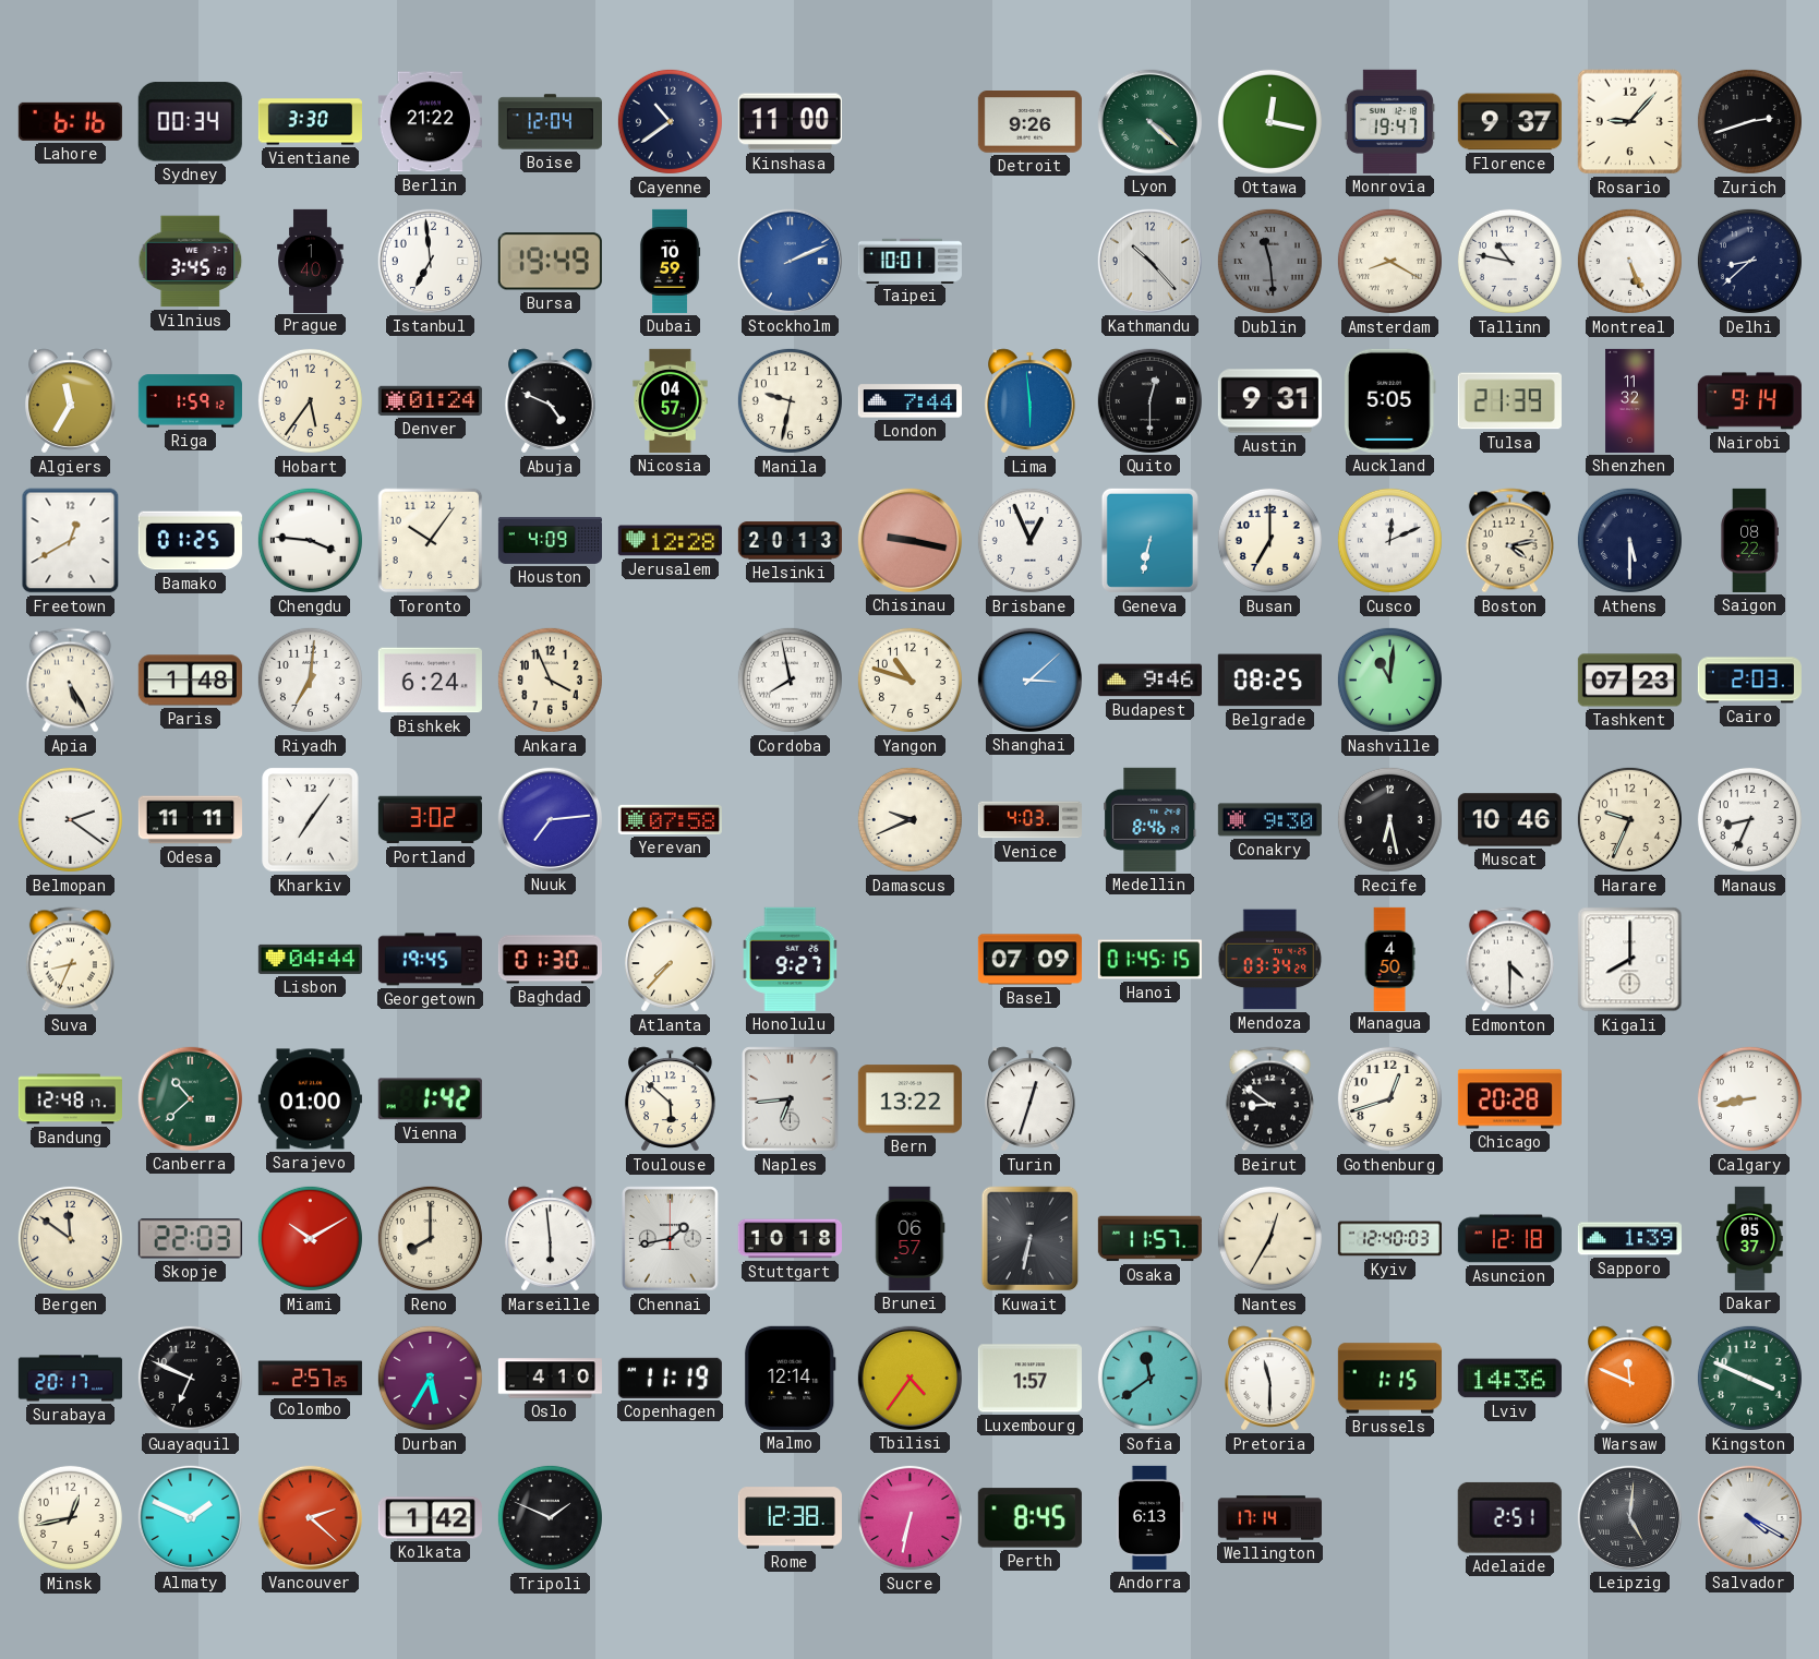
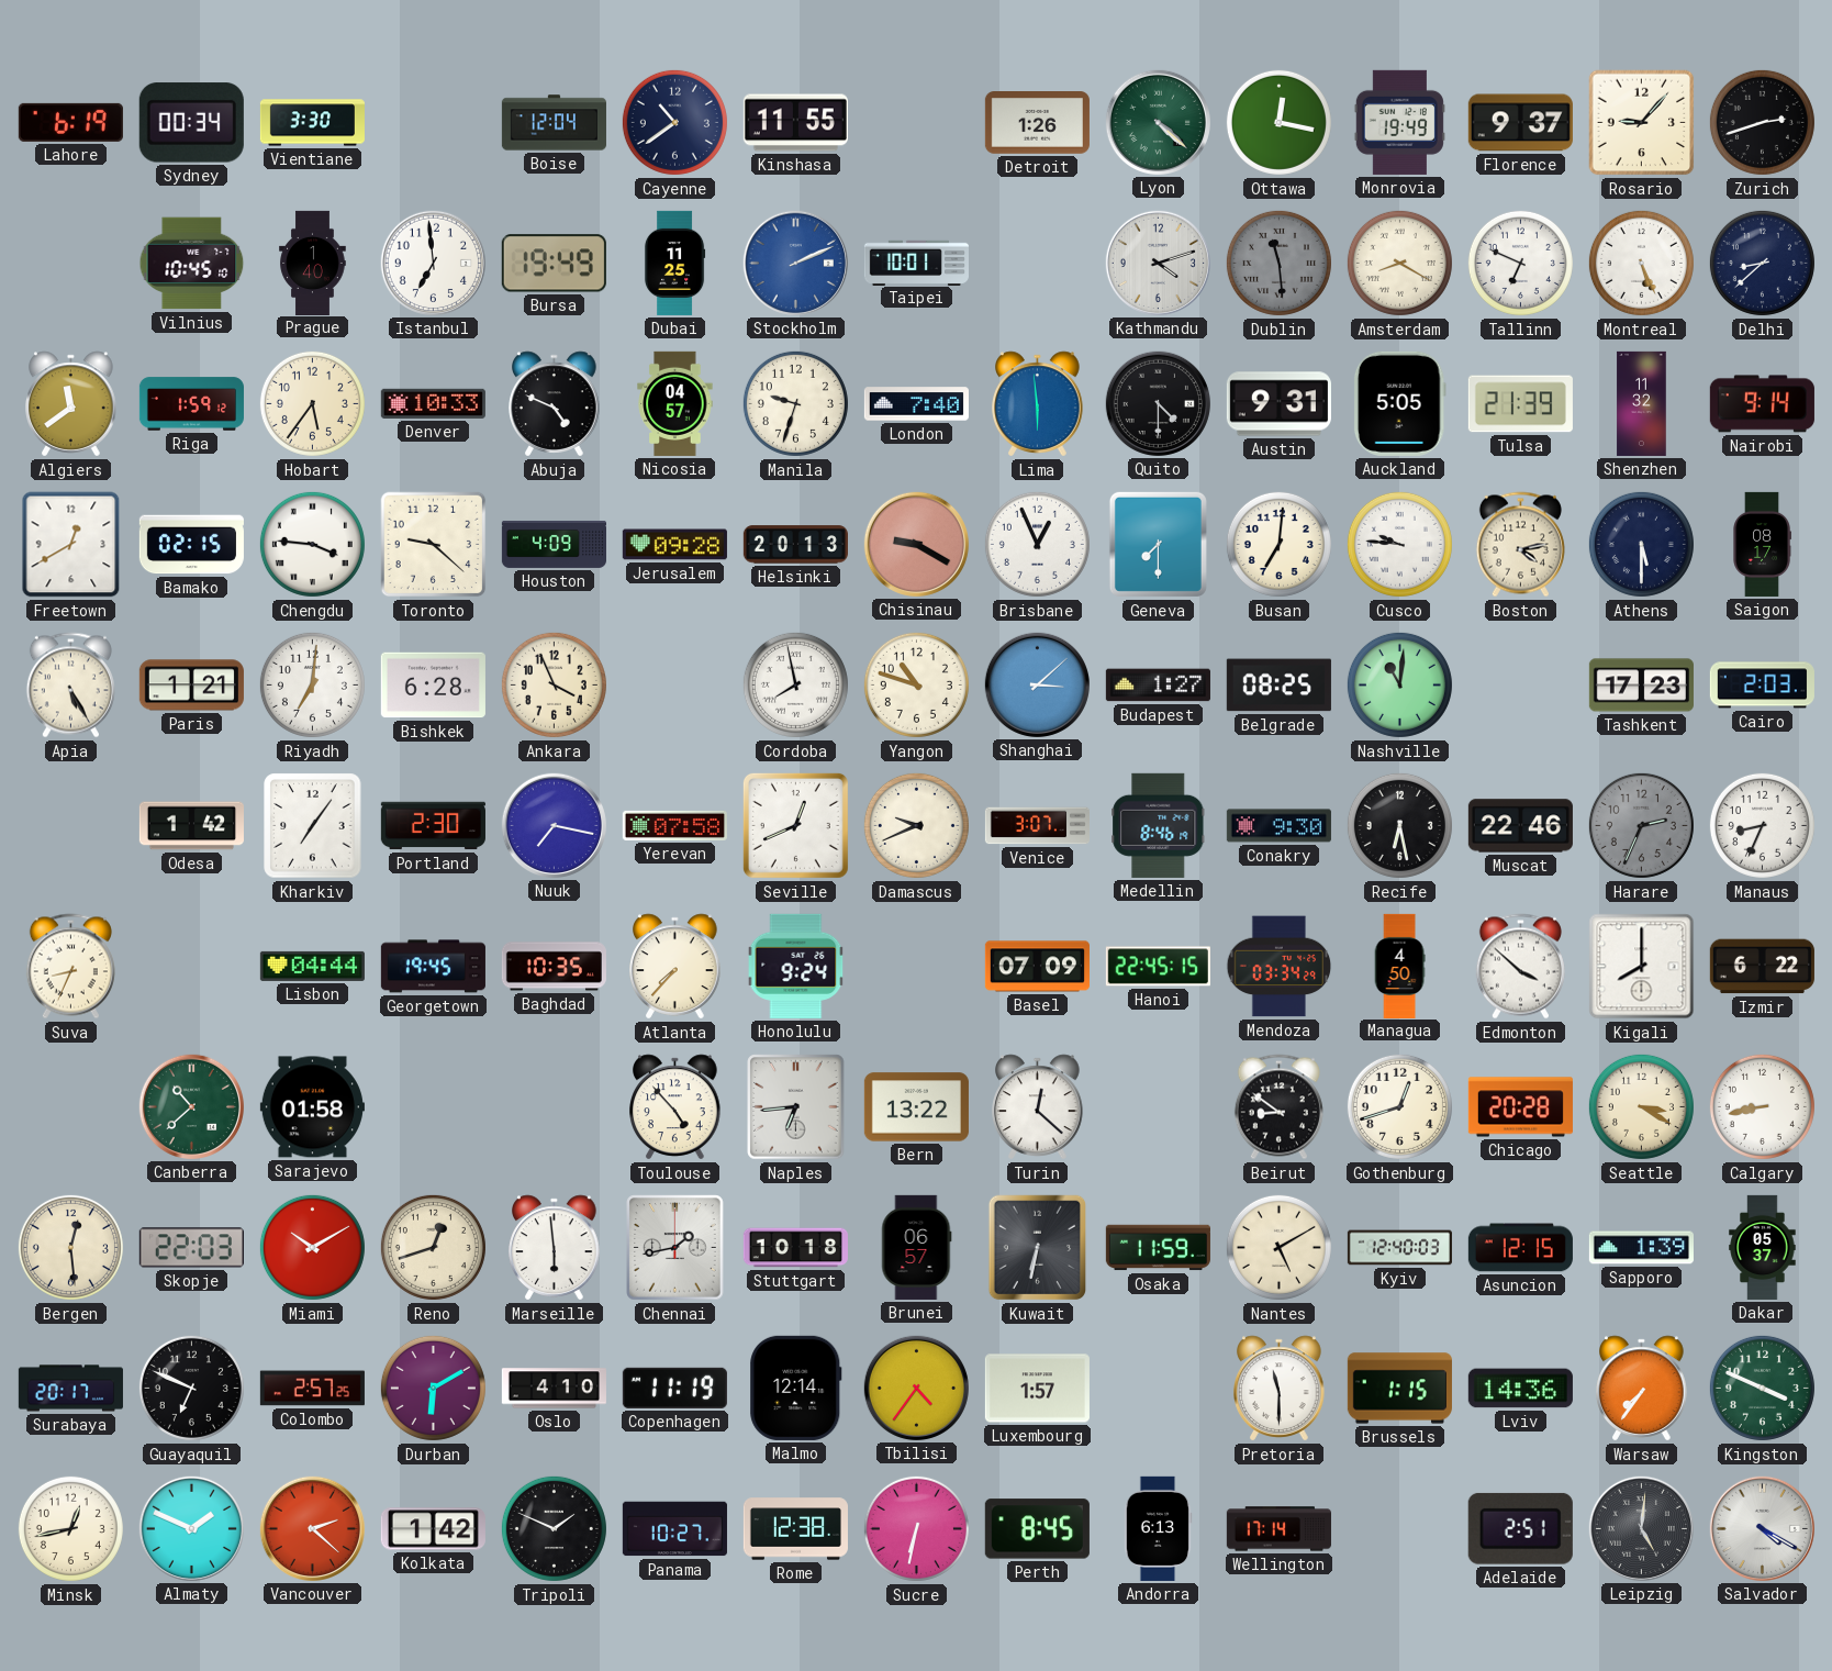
Lahore: 6:16 -> 6:19 (70, 122)
Berlin: 21:22 -> none (430, 122)
Kinshasa: 11:00 -> 11:55 (795, 123)
Detroit: 9:26 -> 1:26 (1037, 123)
Monrovia: 19:47 -> 19:49 (1399, 122)
Vilnius: 3:45 -> 10:45 (192, 264)
Dubai: 10:59 -> 11:25 (674, 263)
Kathmandu: 10:23 -> 4:12 (1158, 263)
Tallinn: 10:47 -> 6:49 (1520, 263)
Algiers: 11:35 -> 11:39 (71, 404)
Denver: 01:24 -> 10:33 (433, 403)
Manila: 9:32 -> 9:33 (795, 403)
London: 7:44 -> 7:40 (916, 404)
Quito: 12:30 -> 4:30 (1158, 403)
Bamako: 01:25 -> 02:15 (191, 545)
Toronto: 10:06 -> 9:22 (434, 545)
Jerusalem: 12:28 -> 09:28 (674, 545)
Chisinau: 9:17 -> 9:20 (916, 544)
Geneva: 6:32 -> 7:30 (1158, 544)
Busan: 7:00 -> 7:01 (1278, 544)
Cusco: 12:11 -> 9:46 (1399, 544)
Saigon: 08:22 -> 08:17 (1762, 544)
Paris: 1:48 -> 1:21 (191, 686)
Bishkek: 6:24 -> 6:28 (433, 686)
Budapest: 9:46 -> 1:27 (1158, 686)
Tashkent: 07:23 -> 17:23 (1641, 686)
Belmopan: 2:21 -> none (70, 819)
Odesa: 11:11 -> 1:42 (191, 826)
Portland: 3:02 -> 2:30 (433, 826)
Nuuk: 7:14 -> 7:17 (554, 825)
Seville: none -> 12:41 (795, 825)
Venice: 4:03 -> 3:07 (1037, 826)
Muscat: 10:46 -> 22:46 (1520, 826)
Harare: 9:34 -> 2:34 (1641, 825)
Harare dial: cream -> grey (1641, 825)
Baghdad: 01:30 -> 10:35 (554, 967)
Honolulu: 9:27 -> 9:24 (796, 966)
Hanoi: 01:45 -> 22:45 (1158, 967)
Edmonton: 4:30 -> 3:52 (1520, 967)
Izmir: none -> 6:22 (1762, 967)
Bandung: 12:48 -> none (70, 1099)
Sarajevo: 01:00 -> 01:58 (312, 1107)
Vienna: 1:42 -> none (430, 1099)
Toulouse: 5:52 -> 4:53 (675, 1107)
Turin: 12:33 -> 12:22 (1038, 1107)
Seattle: none -> 3:20 (1641, 1106)
Bergen: 11:51 -> 12:29 (70, 1247)
Reno: 8:00 -> 12:42 (433, 1247)
Osaka: 11:57 -> 11:59 (1158, 1248)
Nantes: 12:35 -> 5:10 (1278, 1247)
Asuncion: 12:18 -> 12:15 (1520, 1248)
Durban: 5:35 -> 6:10 (433, 1388)
Sofia: 11:39 -> none (1149, 1378)
Warsaw: 11:49 -> 7:36 (1642, 1389)
Panama: none -> 10:27 (674, 1529)
